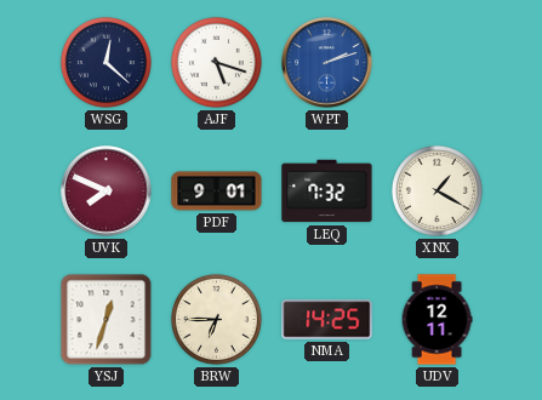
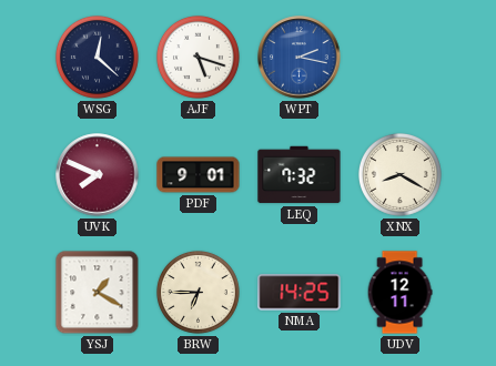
WPT: 2:12 -> 2:17 (300, 58)
XNX: 1:20 -> 8:20 (399, 174)
YSJ: 12:33 -> 1:20 (98, 293)
